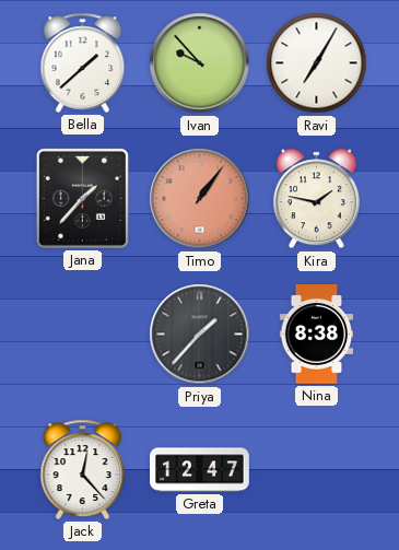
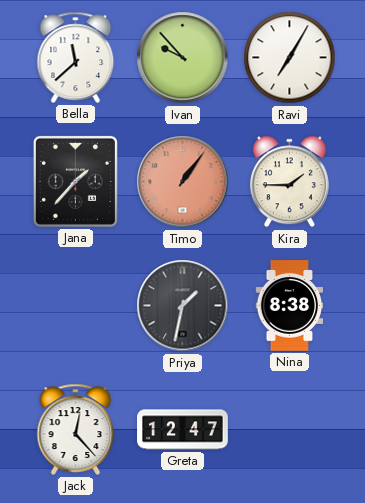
Bella: 1:38 -> 11:38 (76, 57)
Kira: 1:47 -> 1:45 (289, 182)
Priya: 1:37 -> 1:32 (183, 306)
